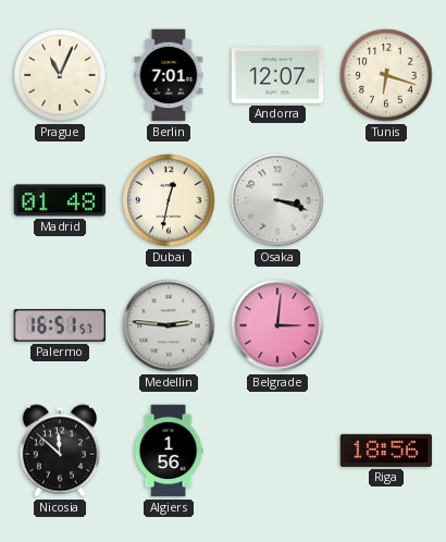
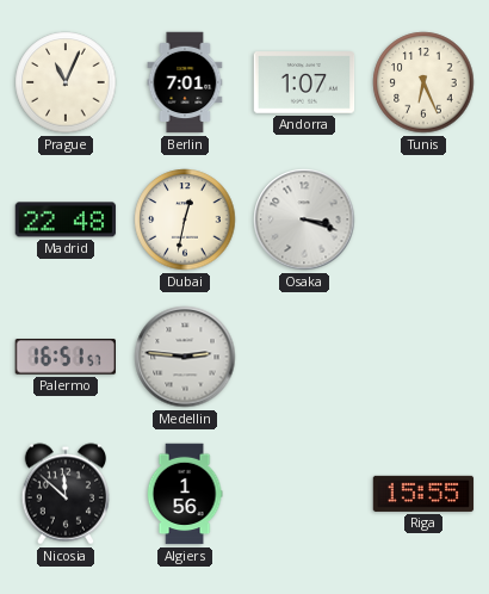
Andorra: 12:07 -> 1:07 (304, 82)
Tunis: 6:18 -> 6:26 (423, 82)
Madrid: 01:48 -> 22:48 (66, 219)
Belgrade: 3:01 -> none (277, 325)
Riga: 18:56 -> 15:55 (423, 494)
